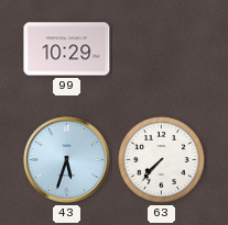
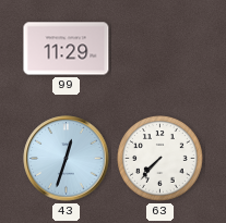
99: 10:29 -> 11:29 (67, 49)
43: 5:33 -> 12:33 (67, 159)
